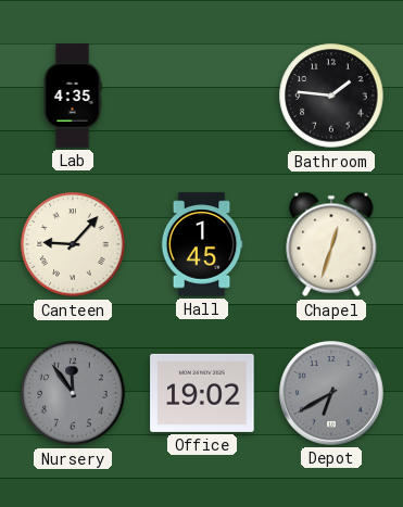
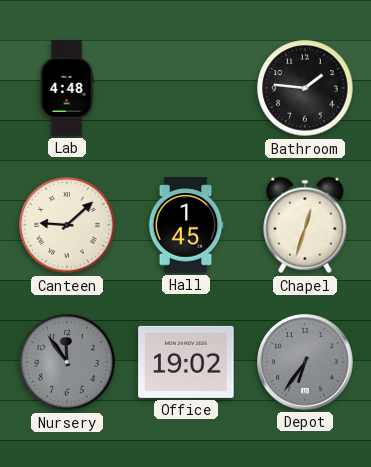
Lab: 4:35 -> 4:48 (67, 88)
Canteen: 9:07 -> 9:08 (67, 225)
Depot: 6:40 -> 6:36 (305, 362)
